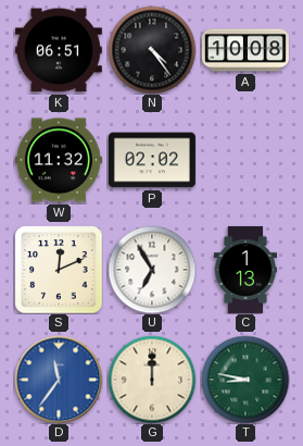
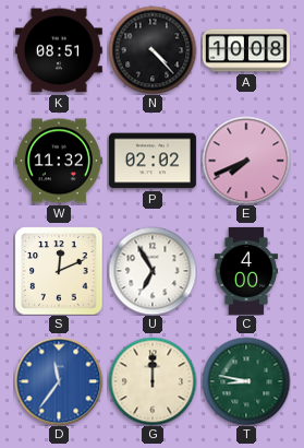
K: 06:51 -> 08:51 (59, 50)
N: 4:24 -> 4:23 (153, 50)
E: none -> 7:41 (246, 161)
C: 1:13 -> 4:00 (246, 271)
